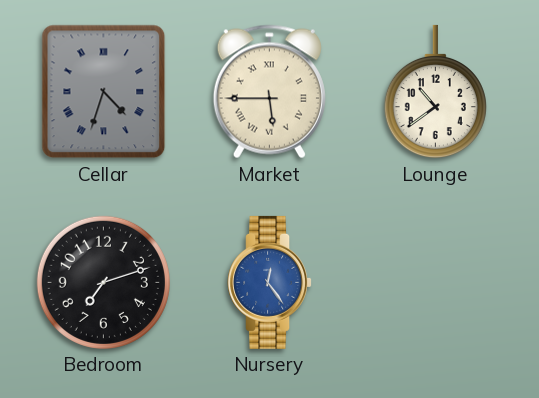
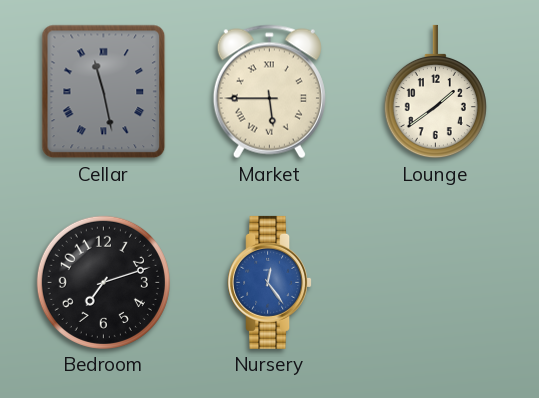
Cellar: 4:33 -> 11:28 (104, 92)
Lounge: 10:39 -> 1:39 (435, 92)
